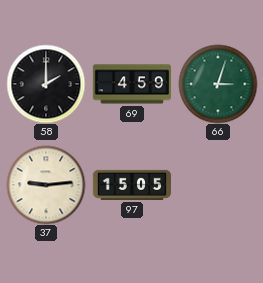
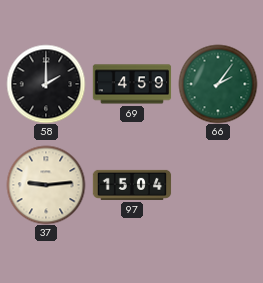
66: 3:03 -> 2:06 (218, 84)
97: 15:05 -> 15:04 (132, 185)
